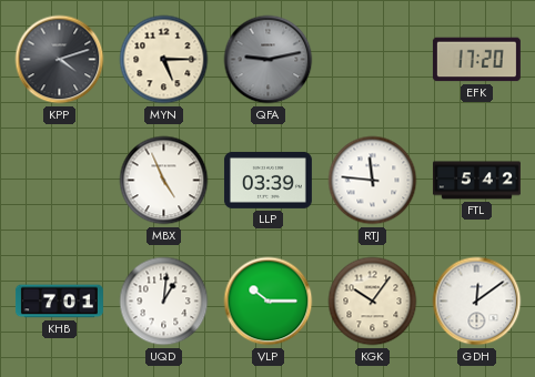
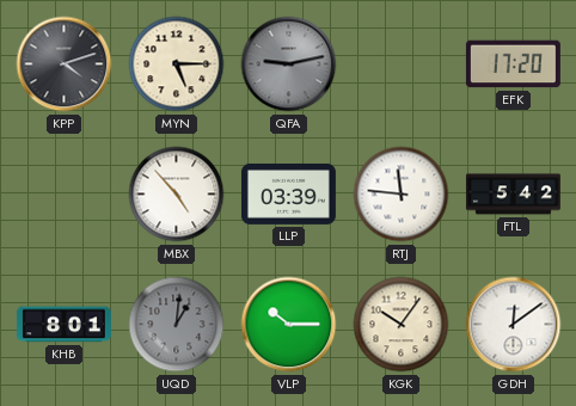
MBX: 4:56 -> 4:53 (177, 195)
KHB: 7:01 -> 8:01 (63, 325)
UQD dial: white -> grey (177, 325)
